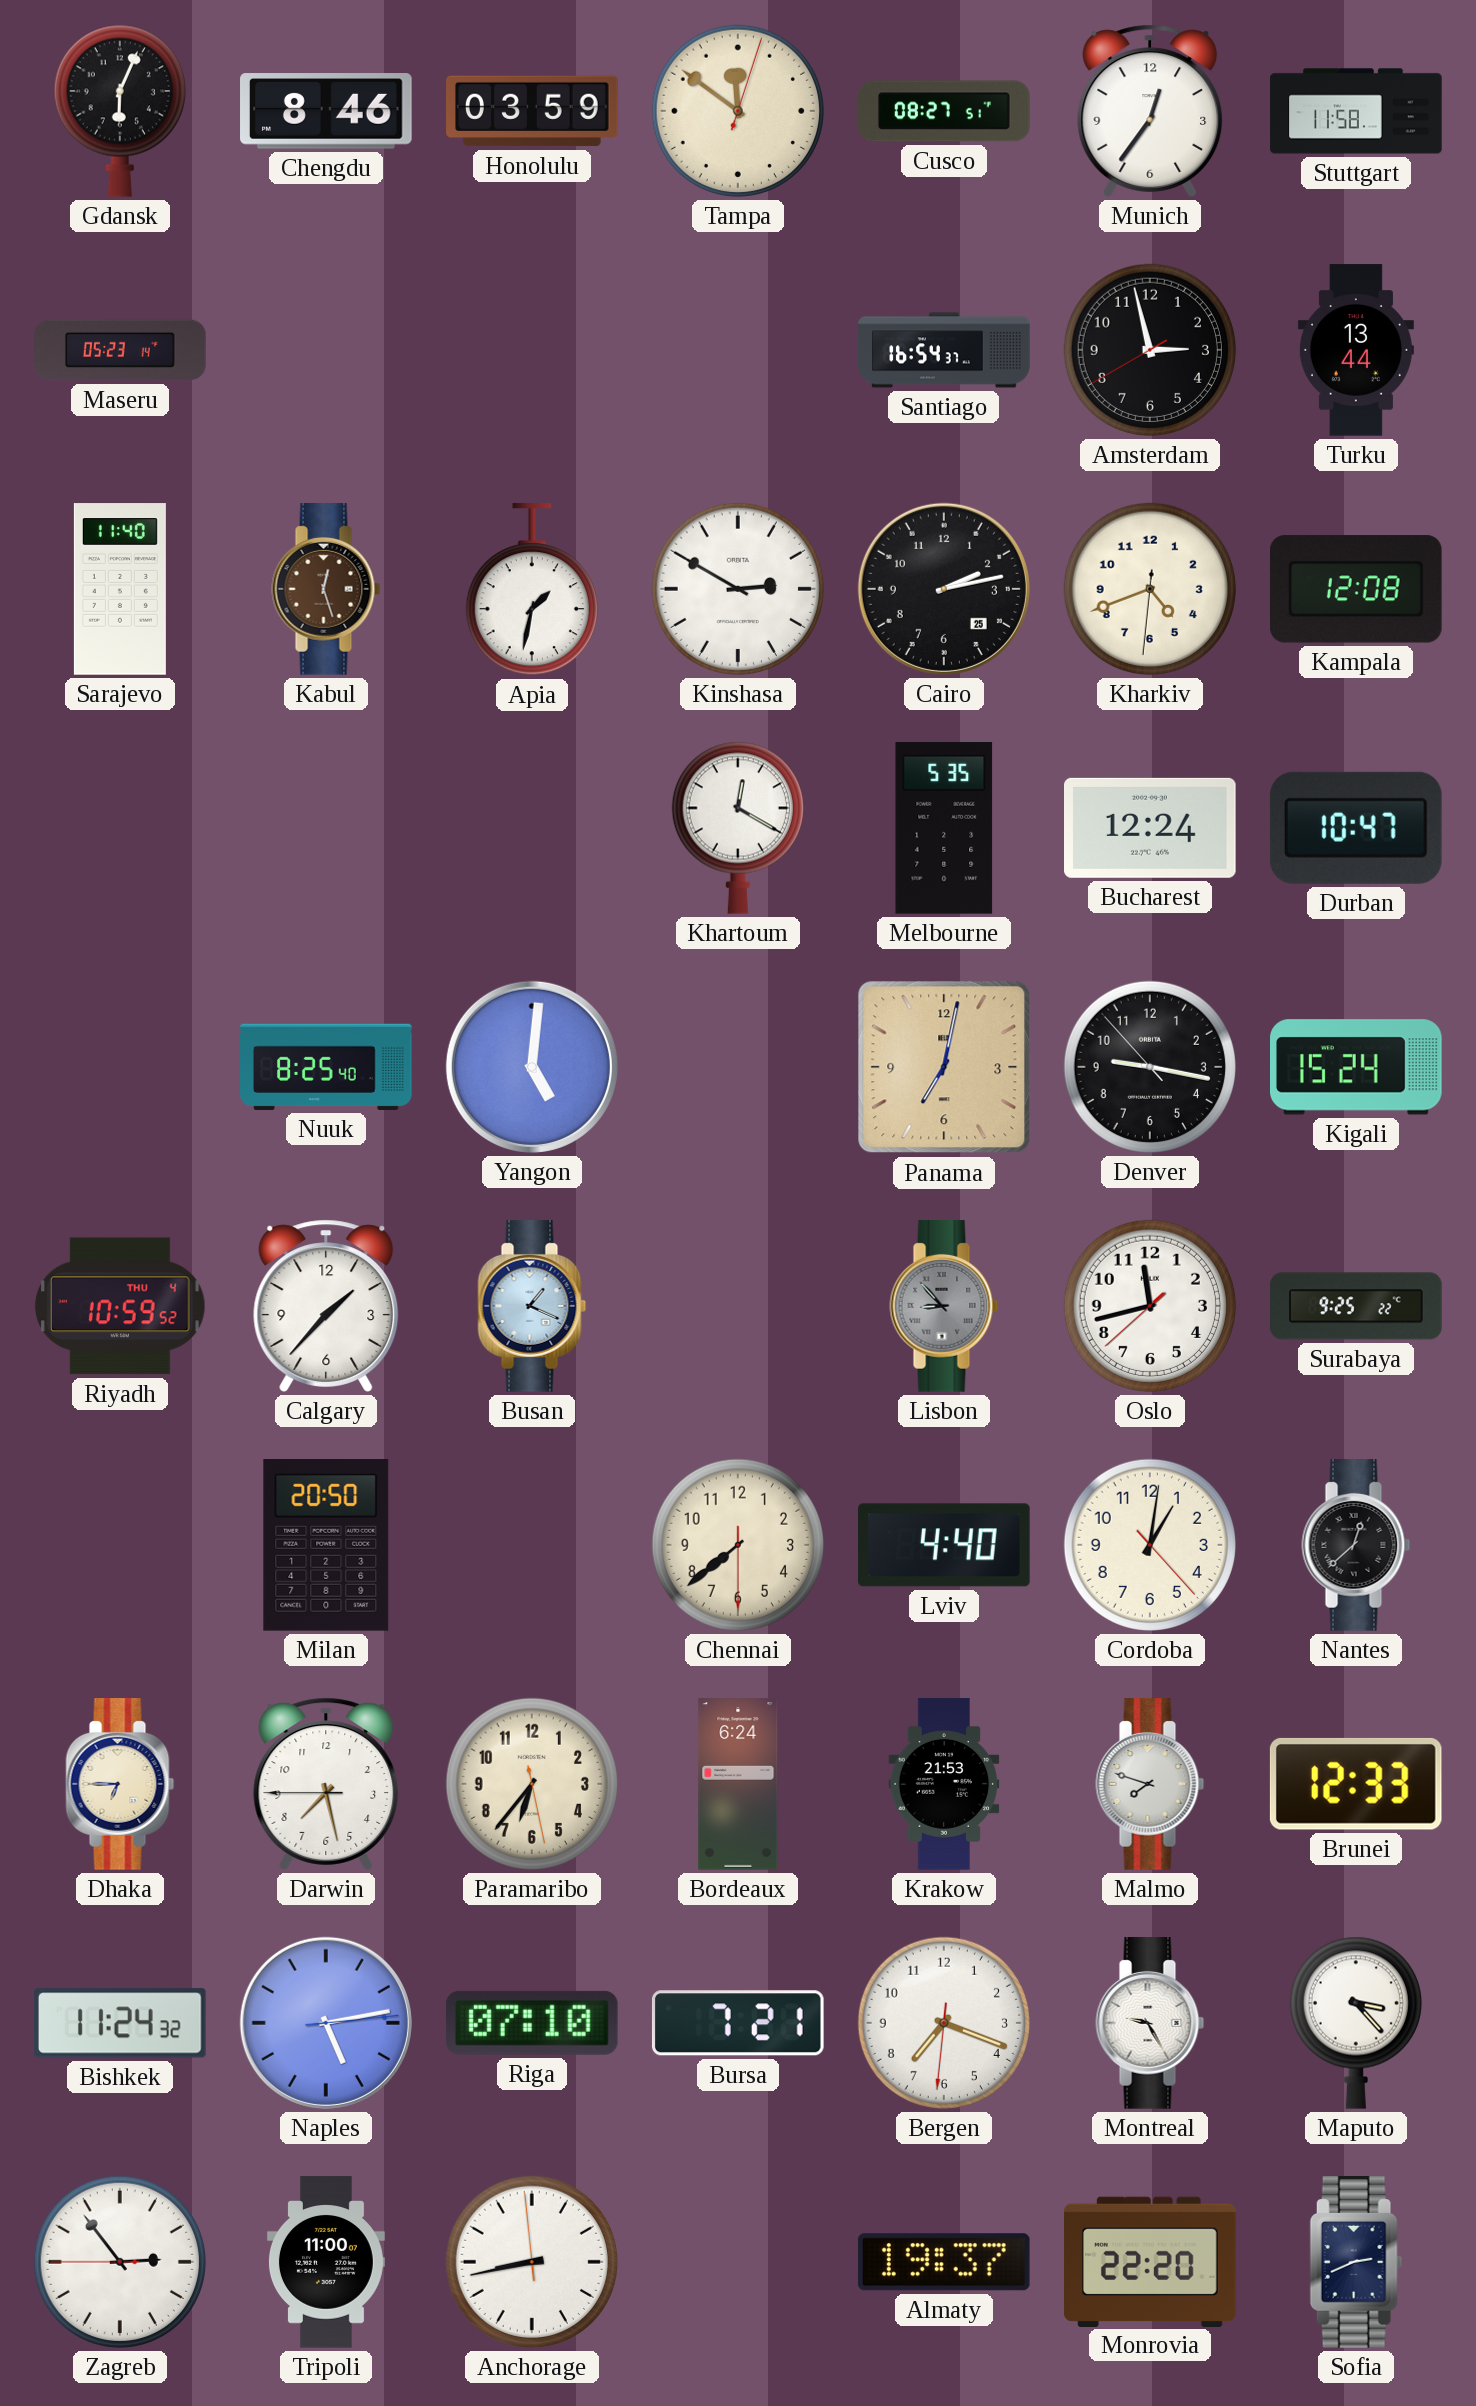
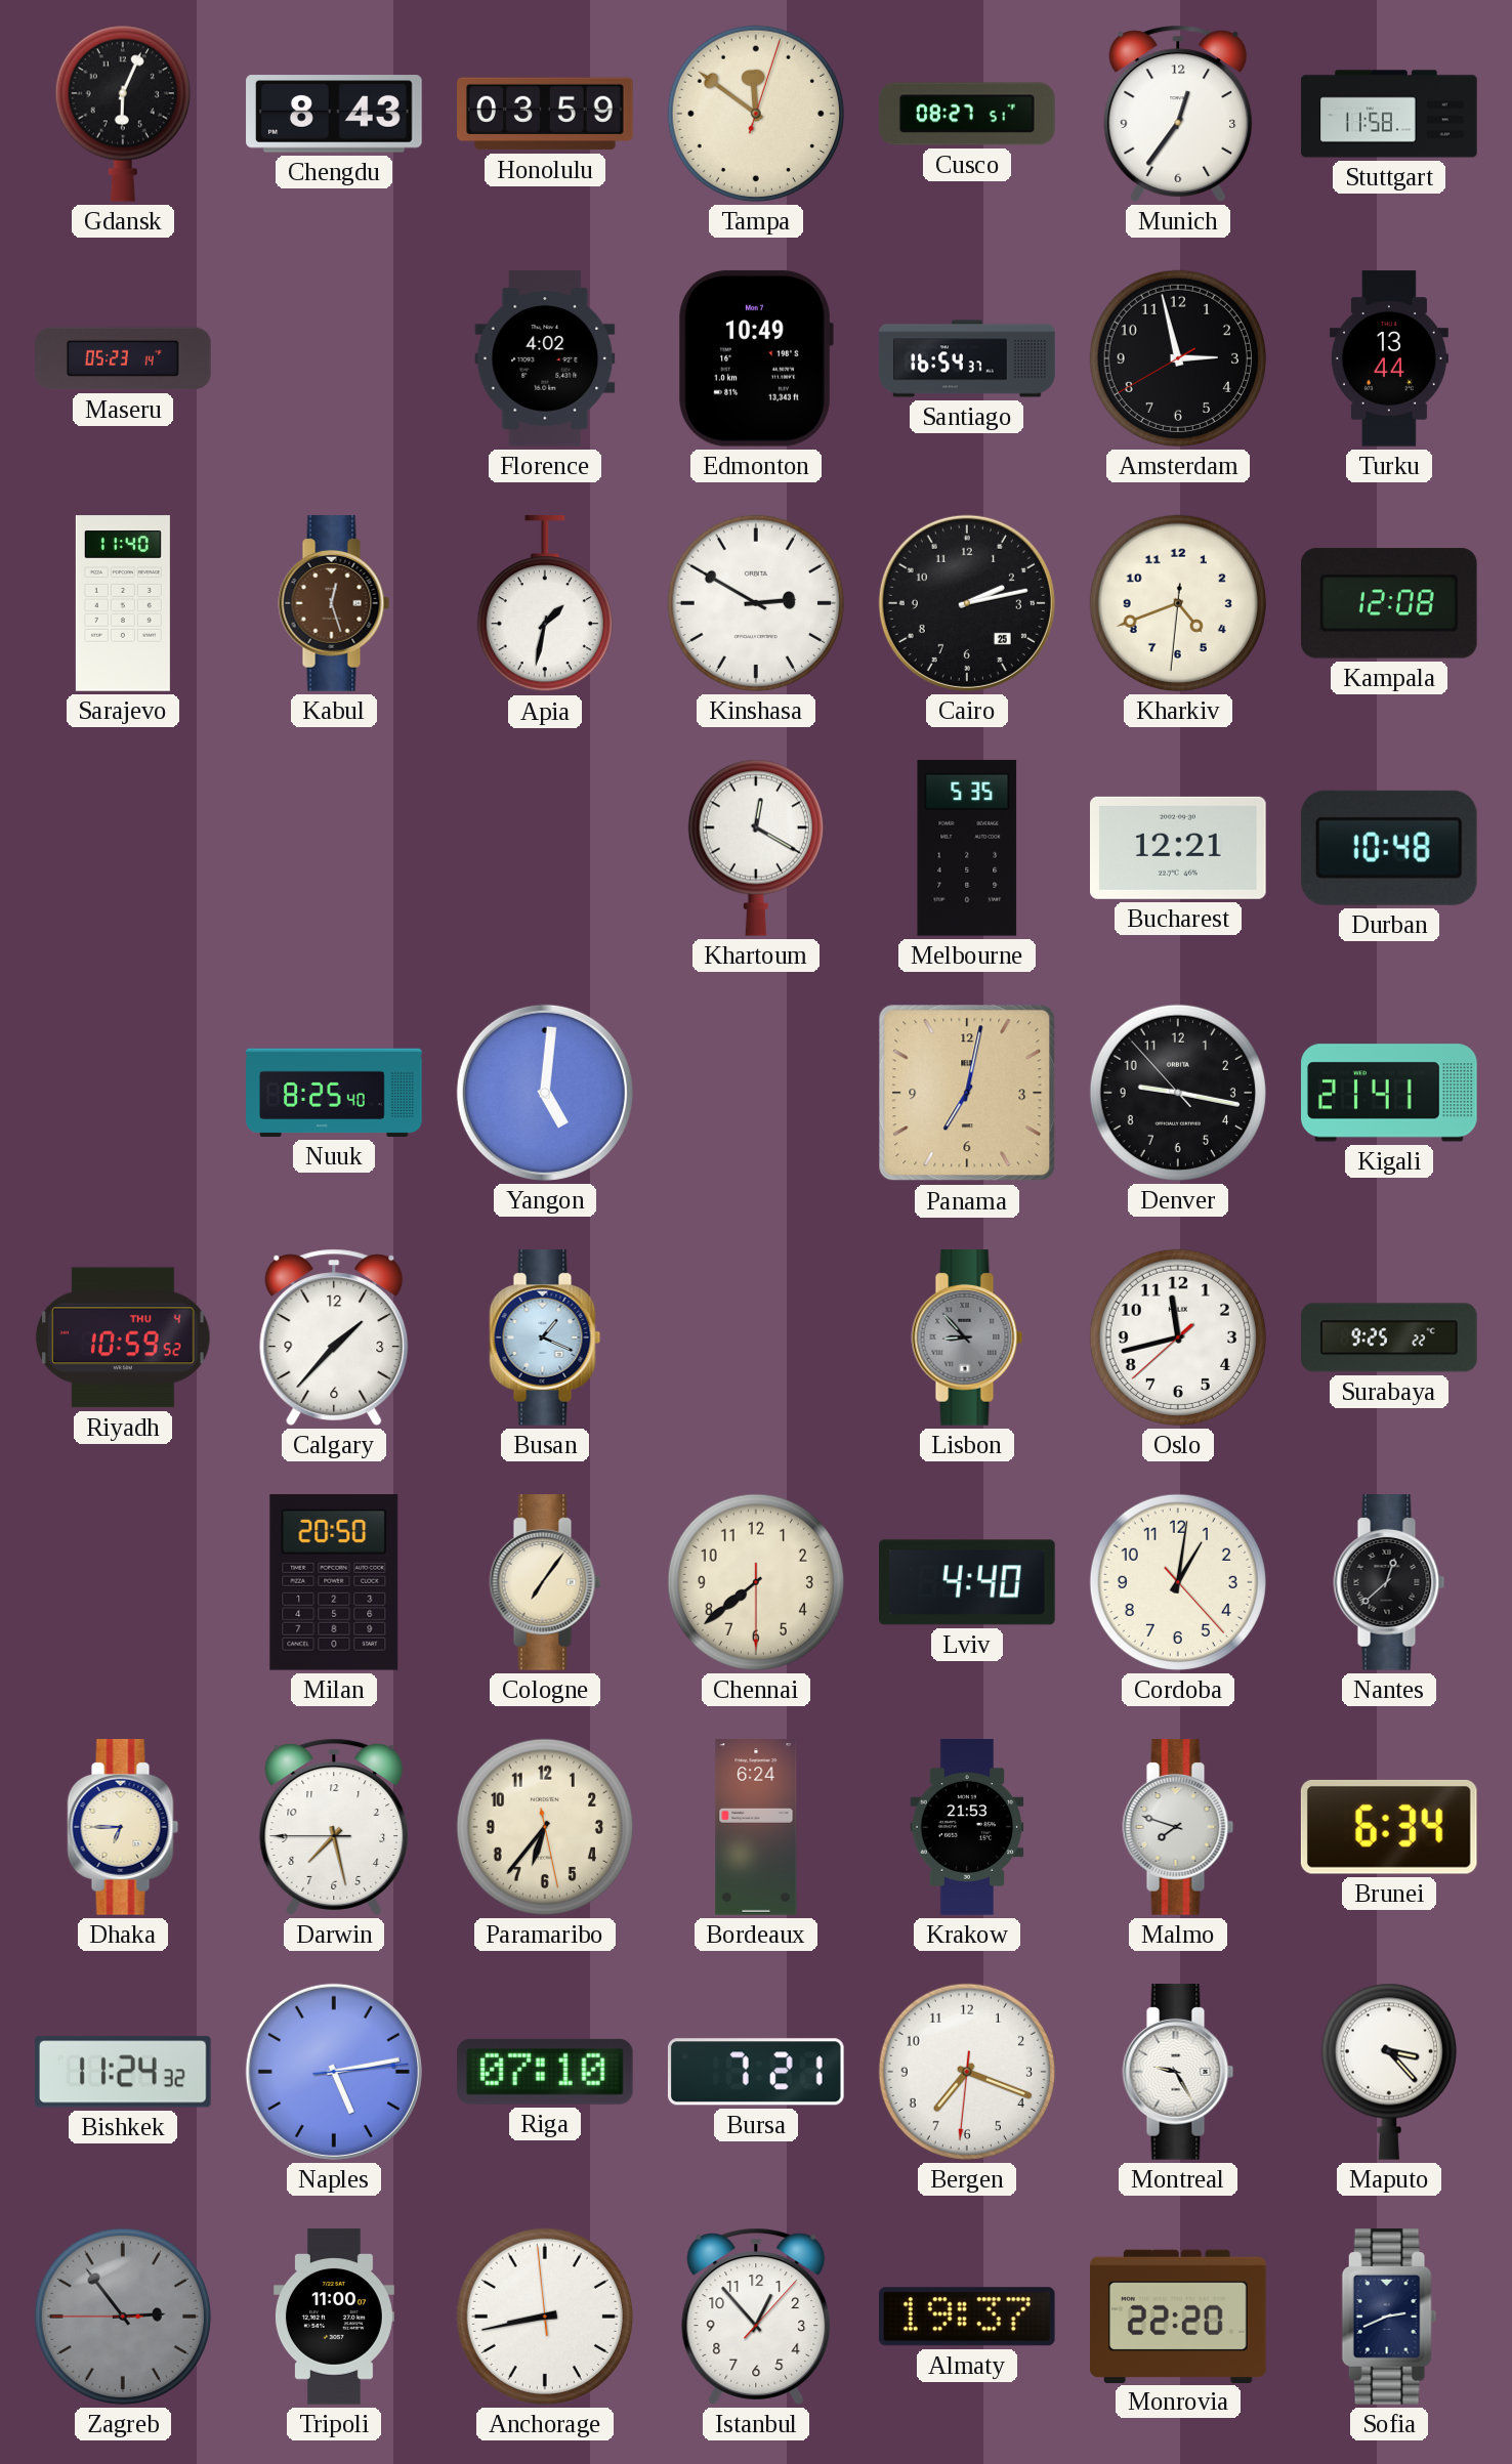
Chengdu: 8:46 -> 8:43 (334, 114)
Florence: none -> 4:02 (545, 358)
Edmonton: none -> 10:49 (756, 358)
Bucharest: 12:24 -> 12:21 (1179, 848)
Durban: 10:47 -> 10:48 (1389, 848)
Kigali: 15:24 -> 21:41 (1390, 1093)
Cologne: none -> 7:06 (545, 1582)
Brunei: 12:33 -> 6:34 (1389, 1827)
Zagreb dial: white -> grey (123, 2317)
Istanbul: none -> 12:53 (756, 2317)
